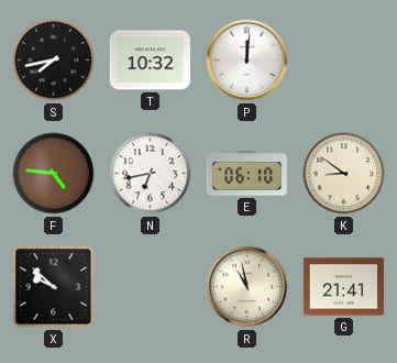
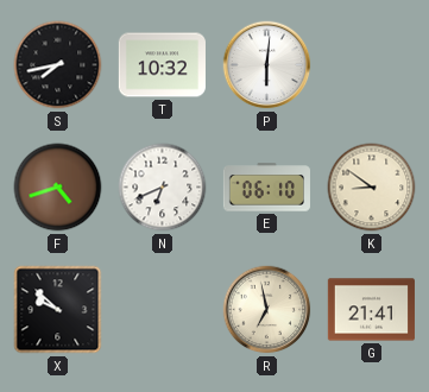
P: 12:01 -> 6:01 (267, 65)
F: 4:46 -> 4:42 (58, 188)
N: 6:43 -> 6:41 (163, 188)
R: 10:58 -> 6:58 (267, 310)
